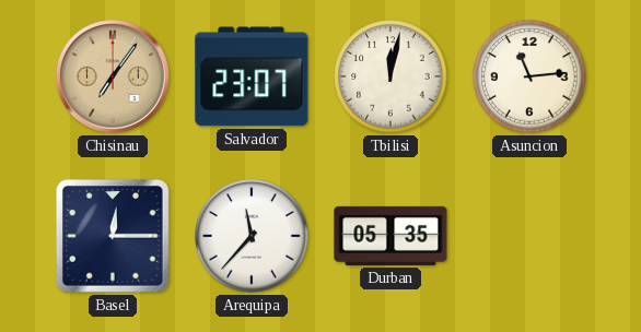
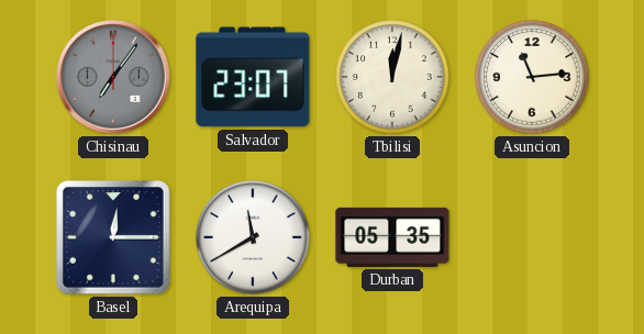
Chisinau dial: champagne -> grey (113, 77)
Arequipa: 11:37 -> 11:40 (253, 237)
